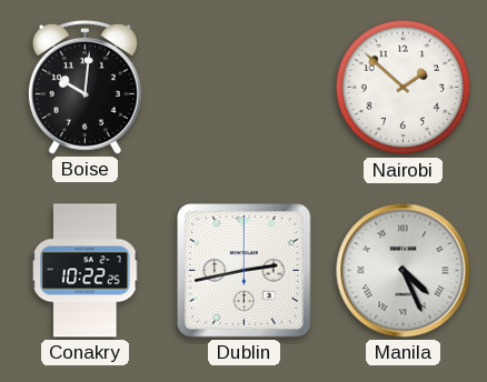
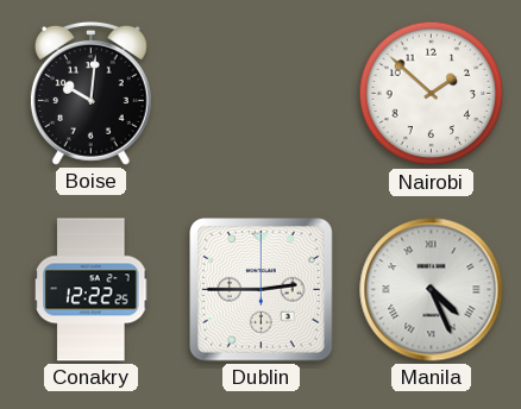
Conakry: 10:22 -> 12:22 (92, 290)
Dublin: 2:43 -> 2:45 (262, 290)
